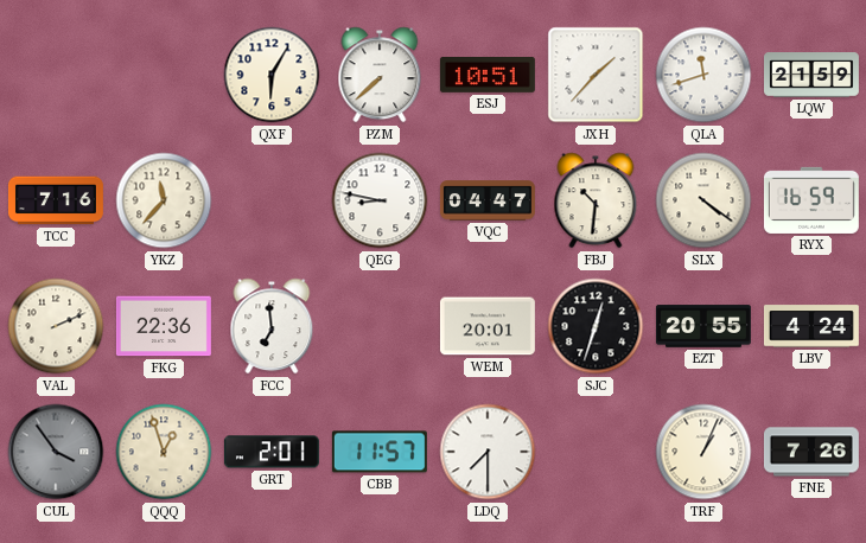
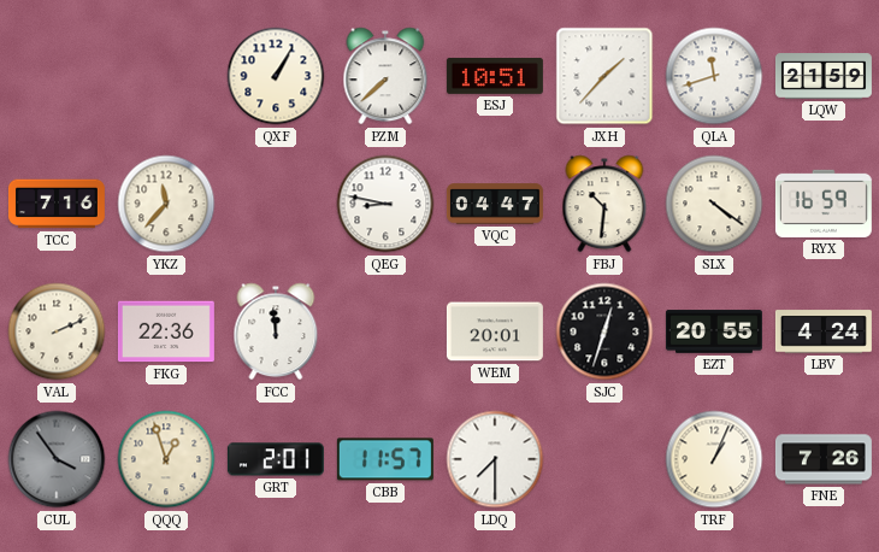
QXF: 6:05 -> 1:05 (276, 76)
FCC: 6:59 -> 11:59 (276, 331)
